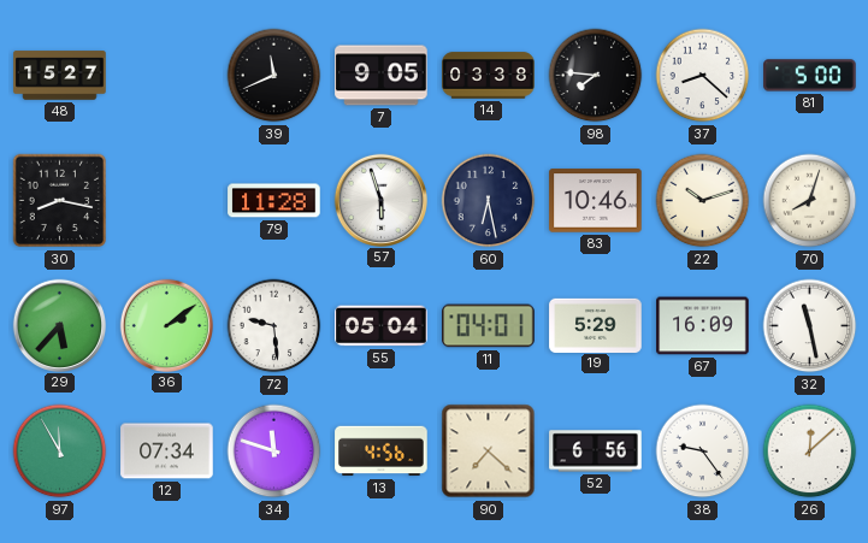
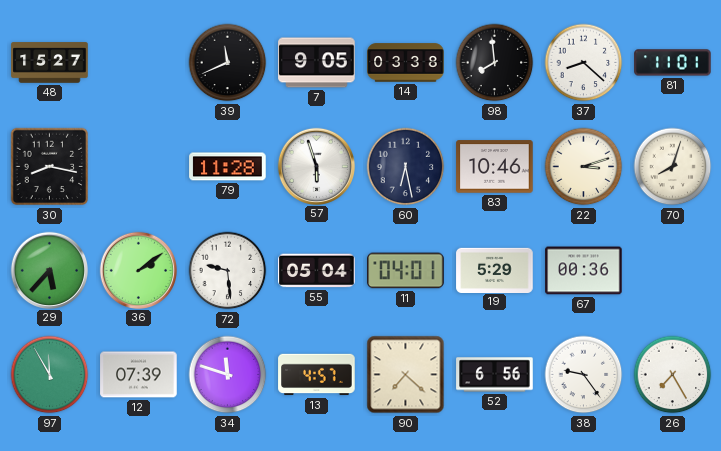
98: 7:46 -> 7:59 (495, 63)
81: 5:00 -> 11:01 (673, 63)
22: 10:12 -> 3:12 (584, 167)
67: 16:09 -> 00:36 (584, 271)
32: 11:28 -> none (810, 326)
12: 07:34 -> 07:39 (139, 375)
13: 4:56 -> 4:57 (317, 375)
26: 12:08 -> 7:25 (673, 375)
